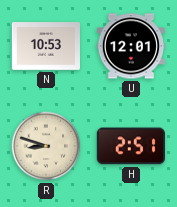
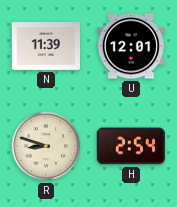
N: 10:53 -> 11:39 (45, 47)
H: 2:51 -> 2:54 (131, 146)
